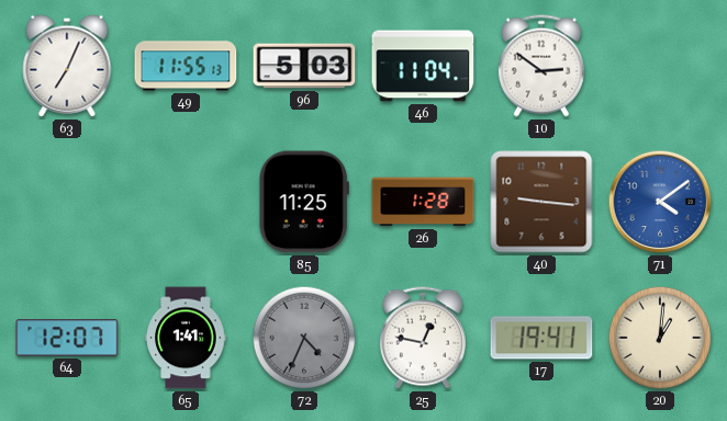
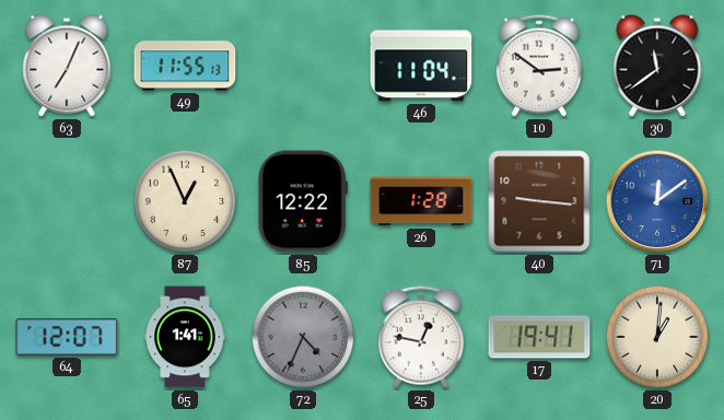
96: 5:03 -> none (304, 66)
30: none -> 11:39 (657, 66)
87: none -> 12:56 (185, 201)
85: 11:25 -> 12:22 (303, 201)
71: 4:09 -> 12:09 (657, 201)
